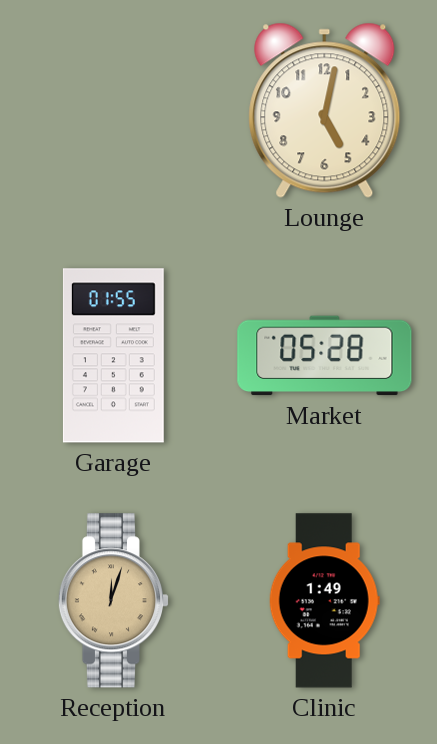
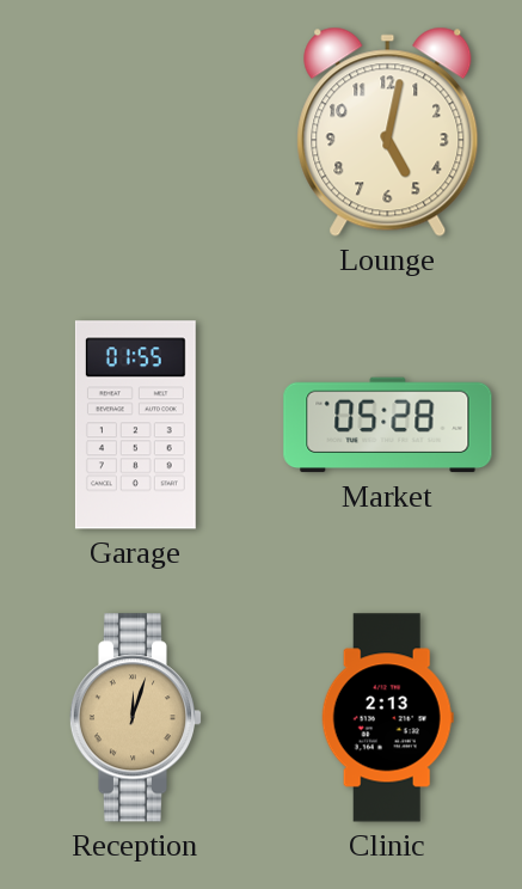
Clinic: 1:49 -> 2:13 (387, 718)
